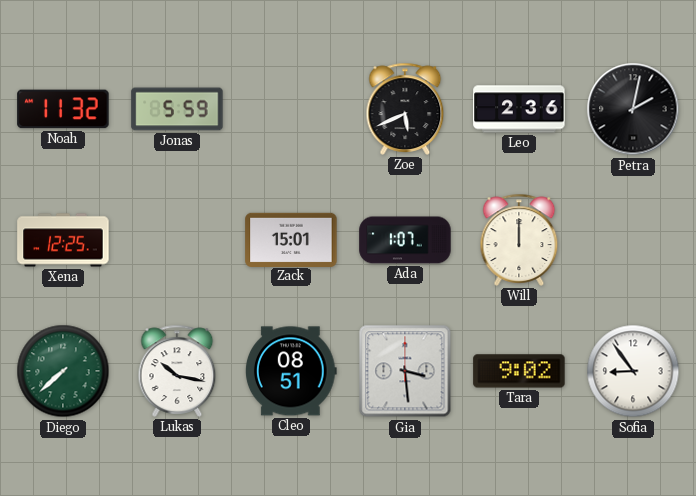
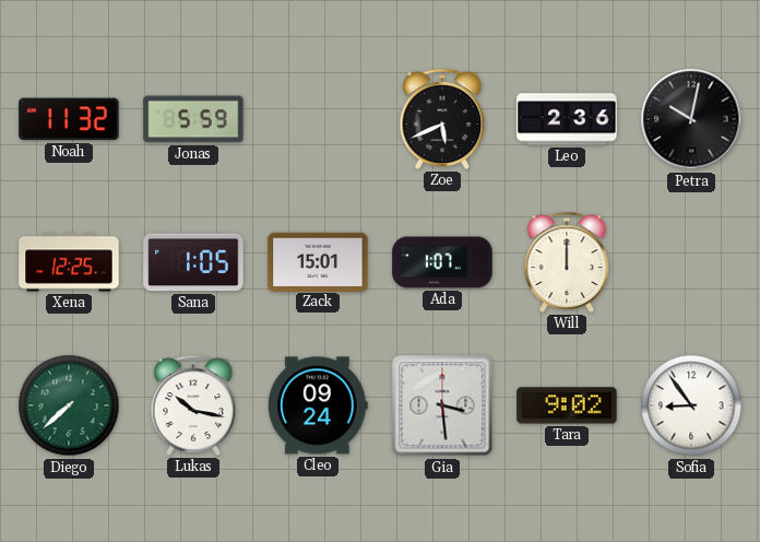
Petra: 2:02 -> 10:02 (691, 119)
Sana: none -> 1:05 (193, 262)
Cleo: 08:51 -> 09:24 (318, 405)
